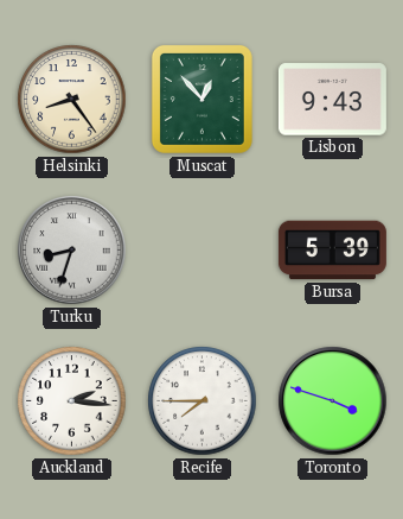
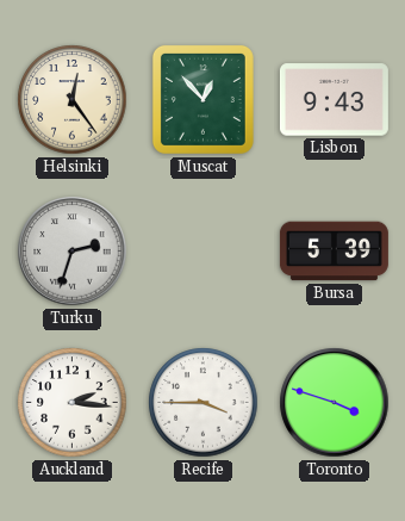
Helsinki: 8:24 -> 12:24 (73, 100)
Turku: 8:33 -> 2:33 (73, 252)
Recife: 7:45 -> 3:45 (204, 403)
